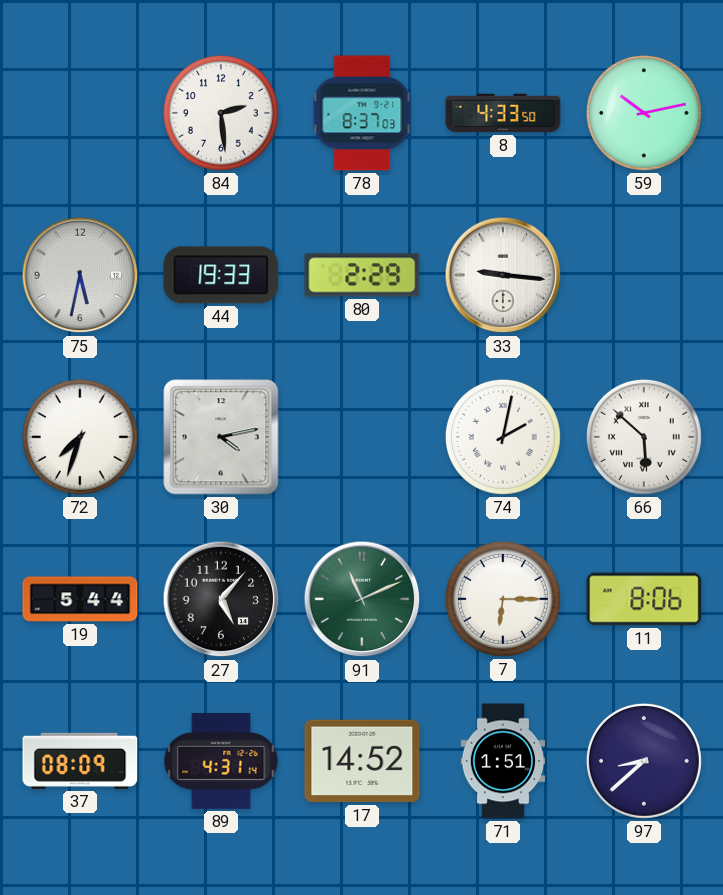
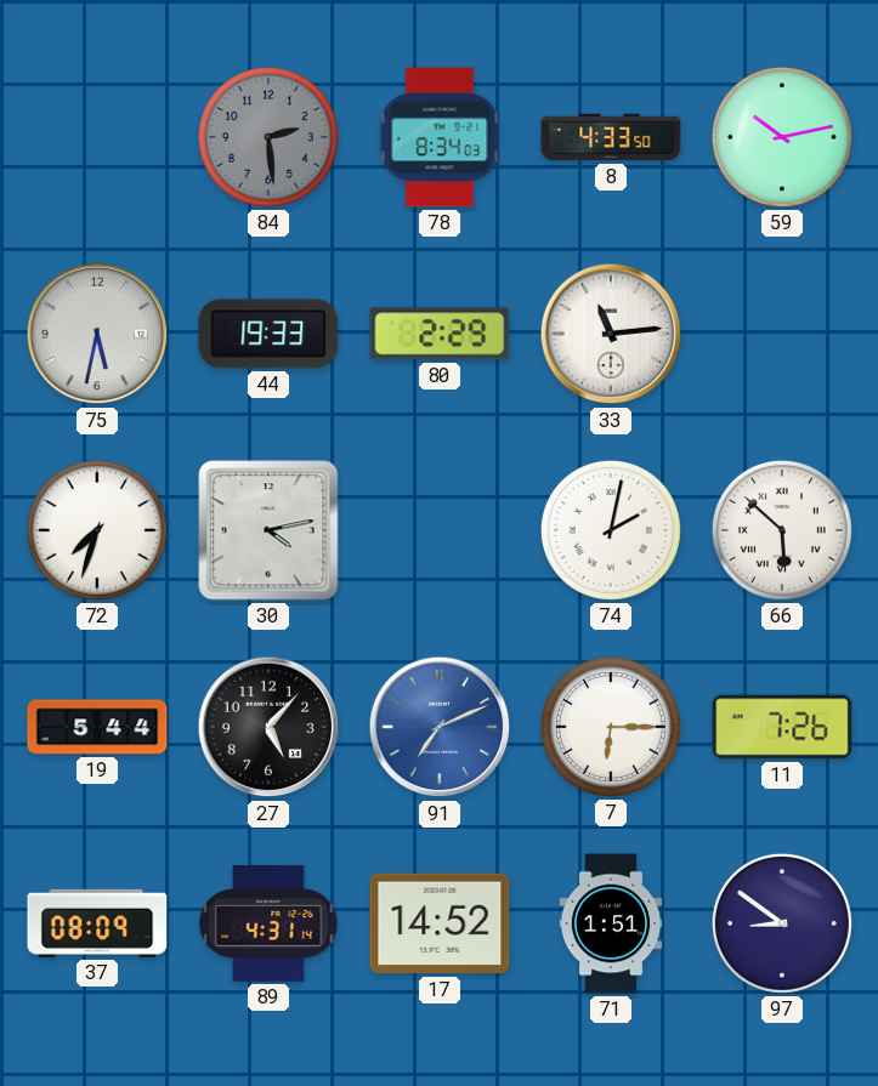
84 dial: white -> grey (268, 137)
78: 8:37 -> 8:34 (440, 137)
33: 9:16 -> 11:14 (611, 334)
91: 11:11 -> 7:11 (440, 727)
91 dial: green -> blue (440, 727)
11: 8:06 -> 7:26 (782, 727)
97: 8:38 -> 8:51 (782, 923)
